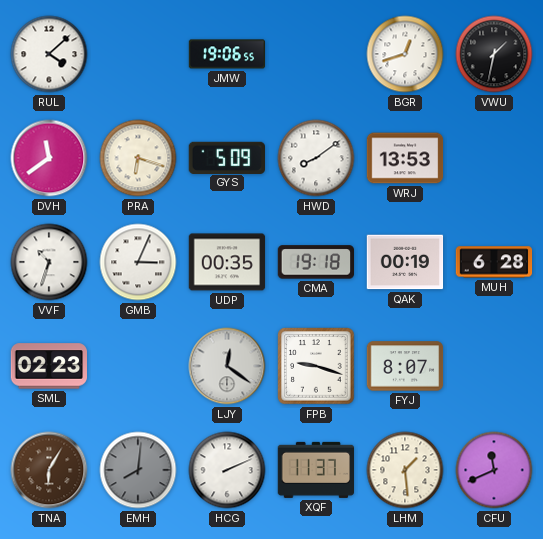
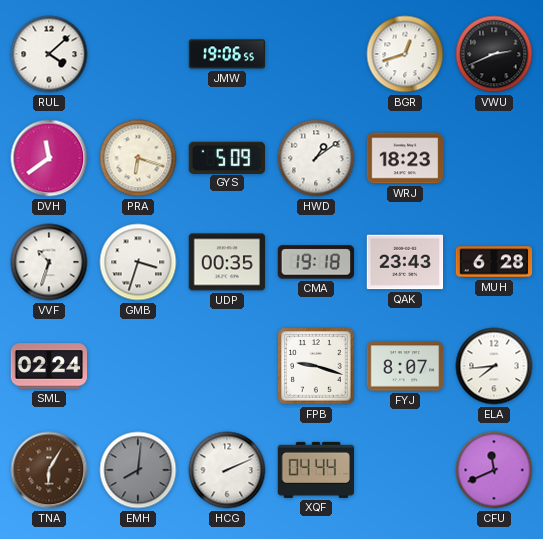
VWU: 1:32 -> 2:41 (494, 54)
HWD: 8:09 -> 1:09 (316, 158)
WRJ: 13:53 -> 18:23 (405, 158)
GMB: 3:04 -> 3:33 (138, 262)
QAK: 00:19 -> 23:43 (405, 262)
SML: 02:23 -> 02:24 (49, 366)
LJY: 12:21 -> none (227, 366)
ELA: none -> 7:44 (494, 366)
XQF: 11:37 -> 04:44 (315, 470)
LHM: 1:29 -> none (405, 470)
